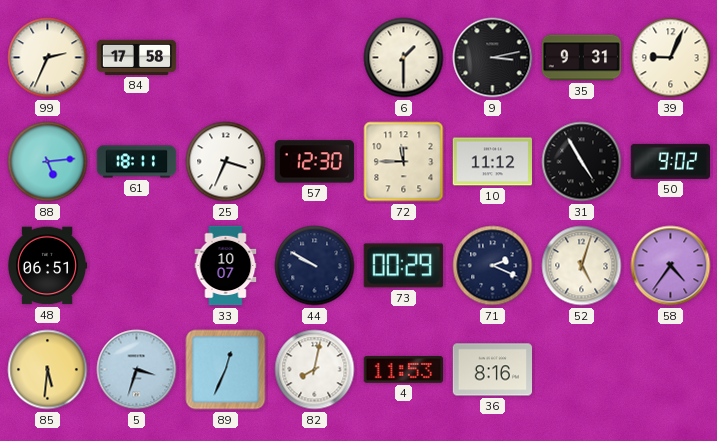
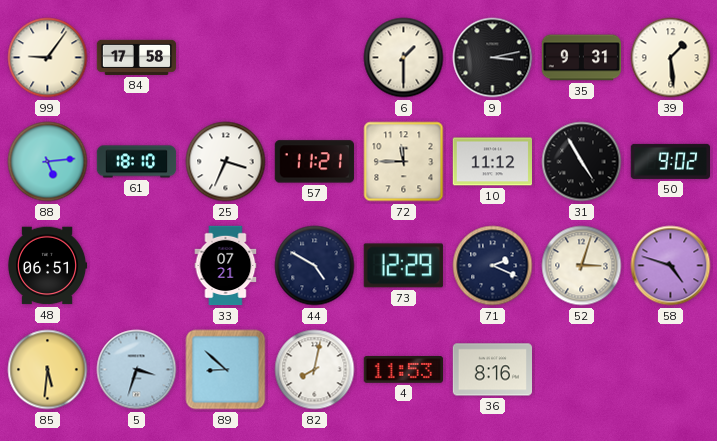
99: 2:34 -> 9:06 (48, 58)
39: 9:04 -> 1:29 (671, 58)
61: 18:11 -> 18:10 (137, 162)
57: 12:30 -> 11:21 (314, 162)
33: 10:07 -> 07:21 (226, 266)
44: 9:50 -> 4:50 (315, 266)
73: 00:29 -> 12:29 (403, 266)
52: 5:03 -> 3:03 (582, 266)
58: 4:36 -> 4:48 (671, 266)
89: 12:34 -> 8:52 (226, 370)
